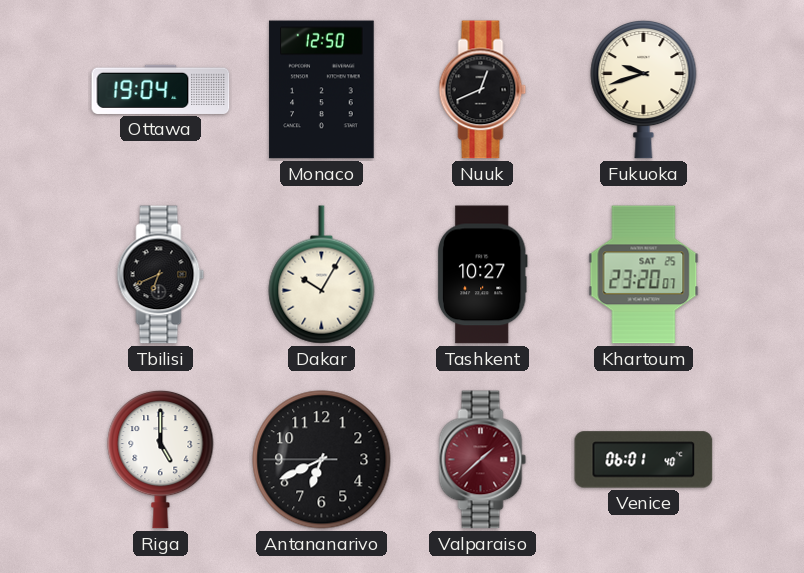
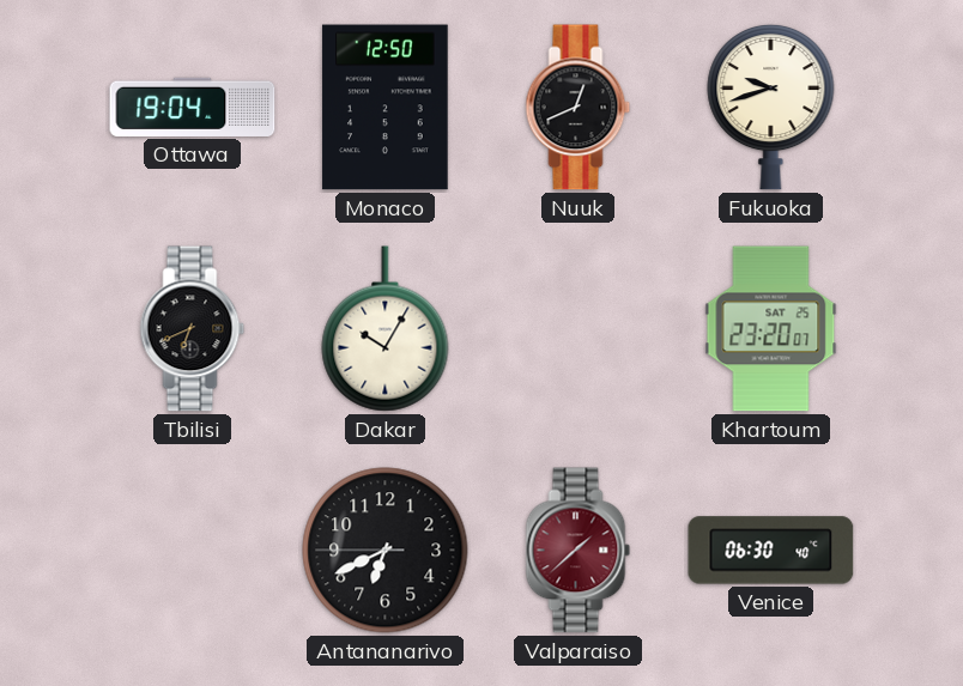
Tashkent: 10:27 -> none (482, 275)
Riga: 5:00 -> none (161, 459)
Venice: 06:01 -> 06:30 (771, 551)
